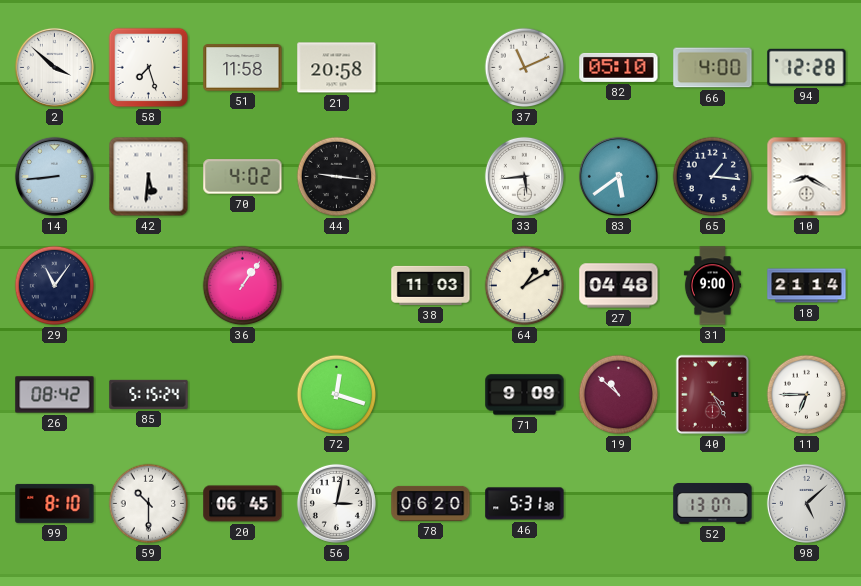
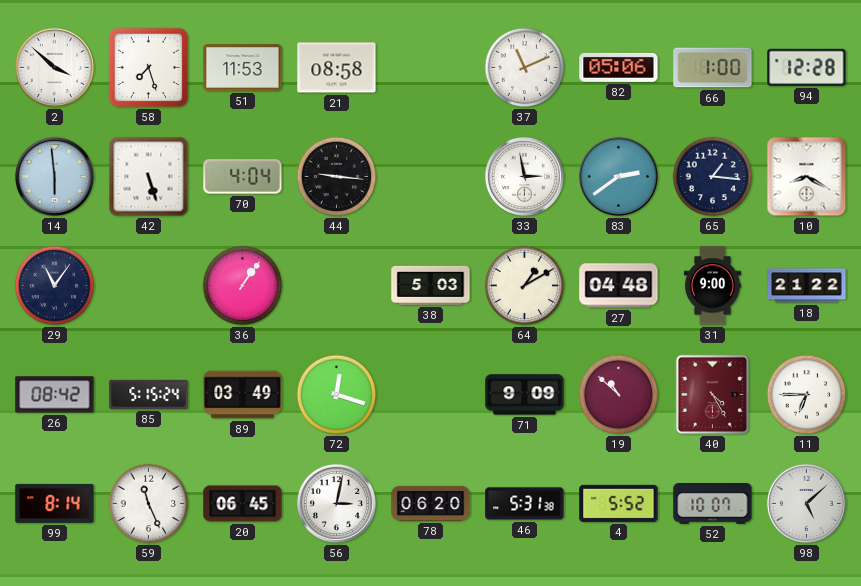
51: 11:58 -> 11:53 (243, 68)
21: 20:58 -> 08:58 (337, 68)
82: 05:10 -> 05:06 (619, 67)
66: 4:00 -> 1:00 (713, 68)
14: 8:44 -> 5:59 (54, 176)
42: 5:31 -> 5:27 (149, 177)
70: 4:02 -> 4:04 (243, 177)
33: 5:44 -> 2:58 (524, 176)
83: 5:39 -> 2:39 (618, 176)
38: 11:03 -> 5:03 (431, 285)
18: 21:14 -> 21:22 (807, 286)
89: none -> 03:49 (243, 395)
99: 8:10 -> 8:14 (55, 503)
59: 10:30 -> 11:26 (149, 504)
4: none -> 5:52 (619, 503)
52: 13:07 -> 10:07 (713, 504)
